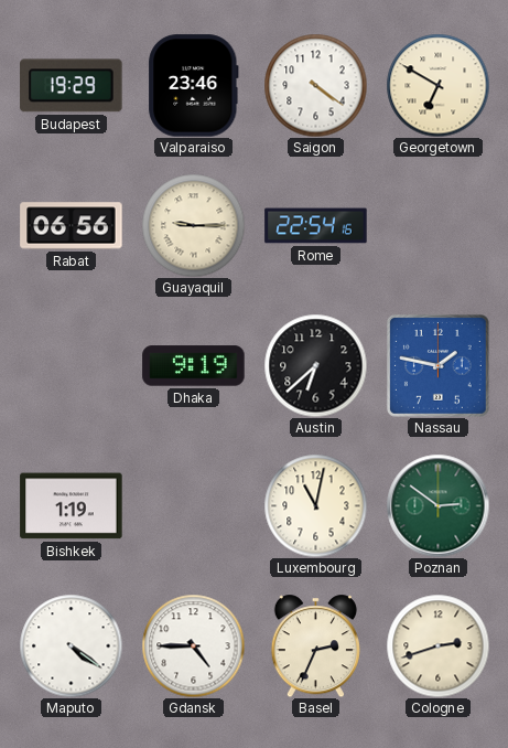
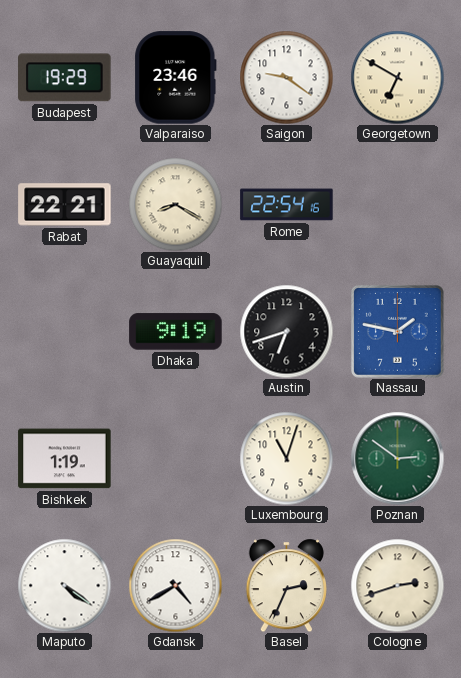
Saigon: 4:21 -> 9:21 (286, 77)
Rabat: 06:56 -> 22:21 (65, 205)
Guayaquil: 9:15 -> 8:20 (175, 204)
Austin: 6:38 -> 6:42 (286, 331)
Luxembourg: 11:02 -> 11:03 (286, 458)
Gdansk: 4:45 -> 4:40 (175, 585)
